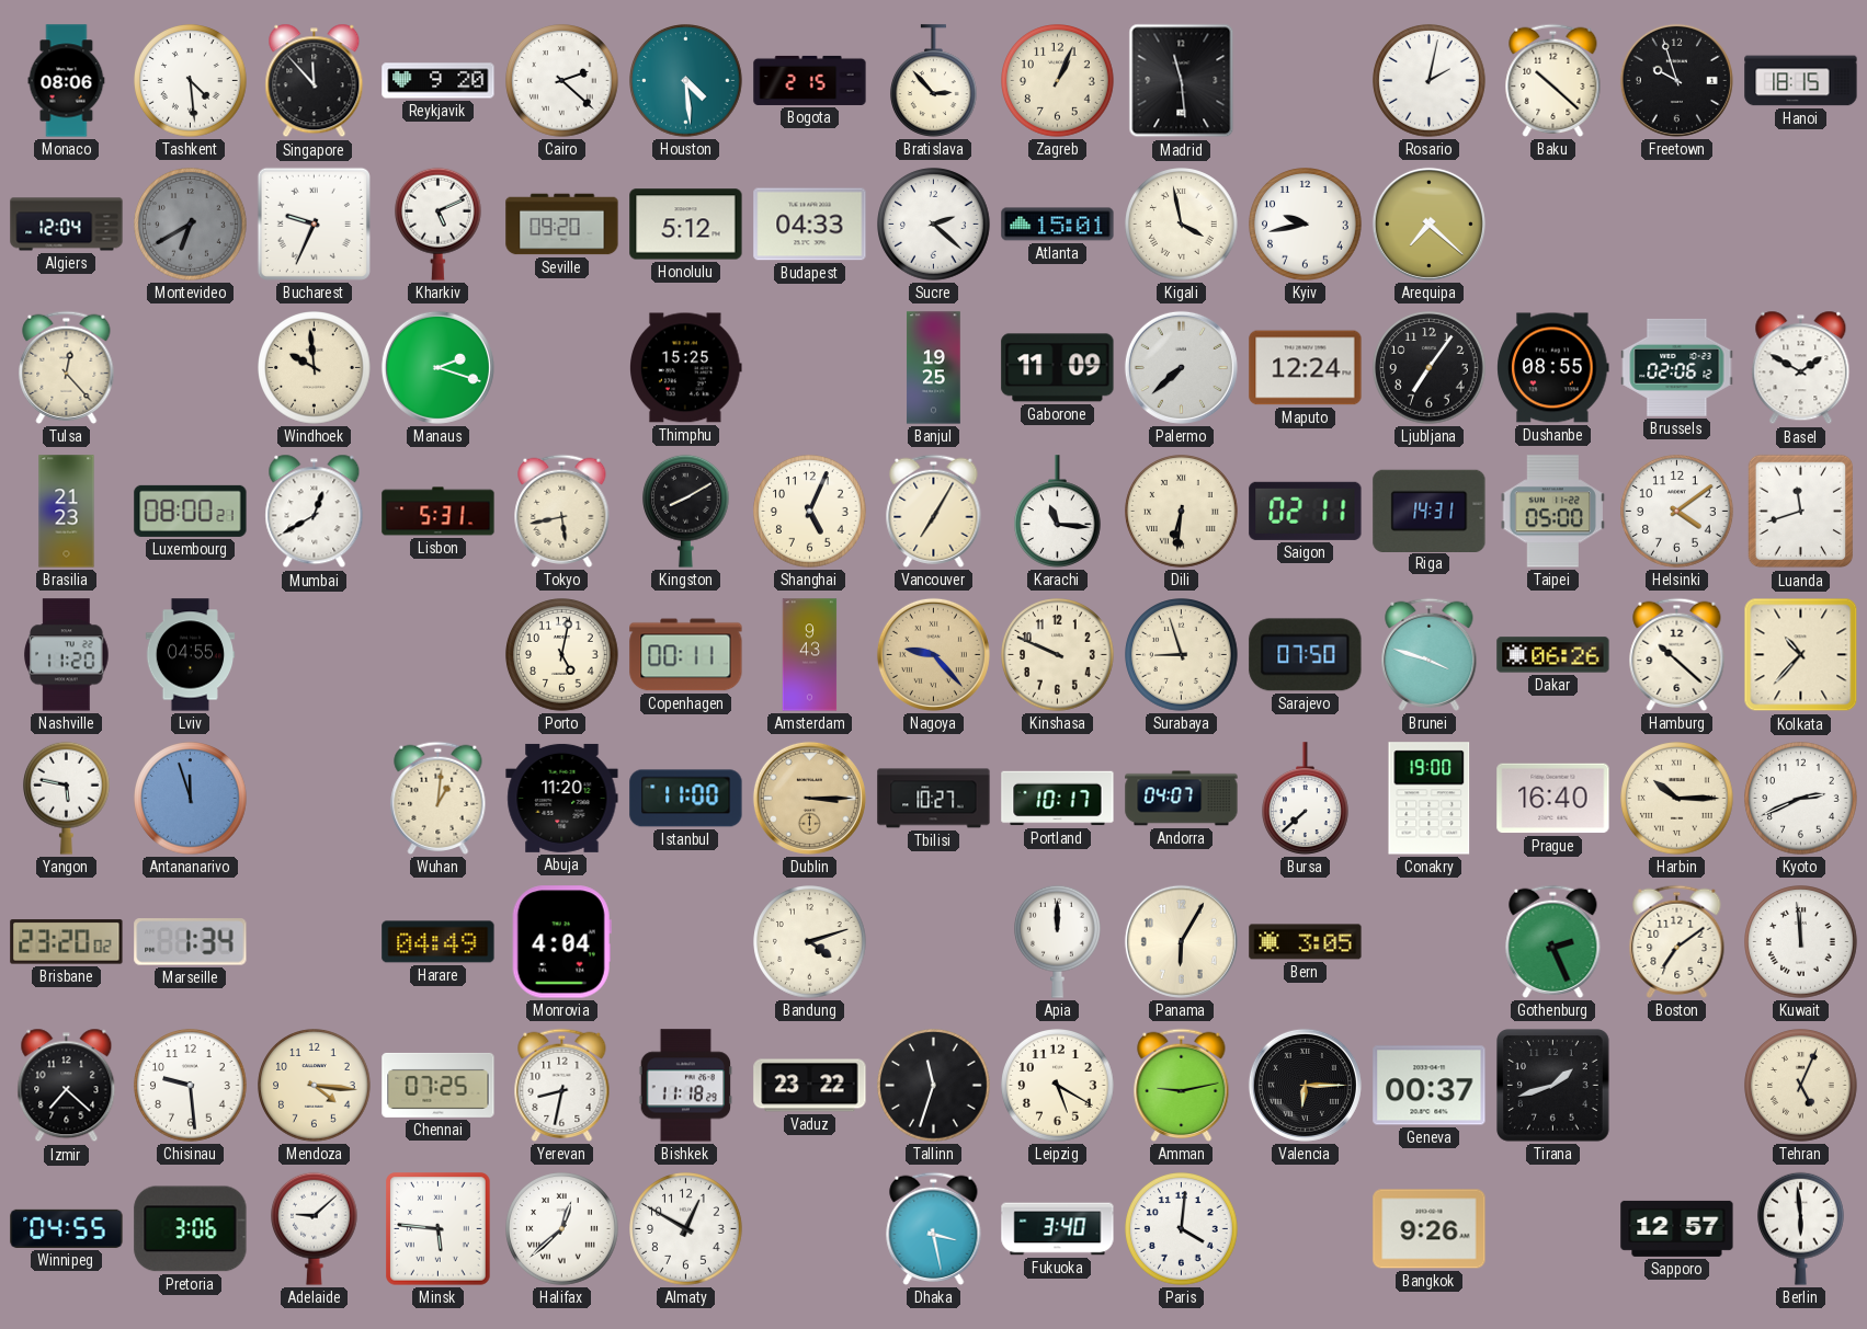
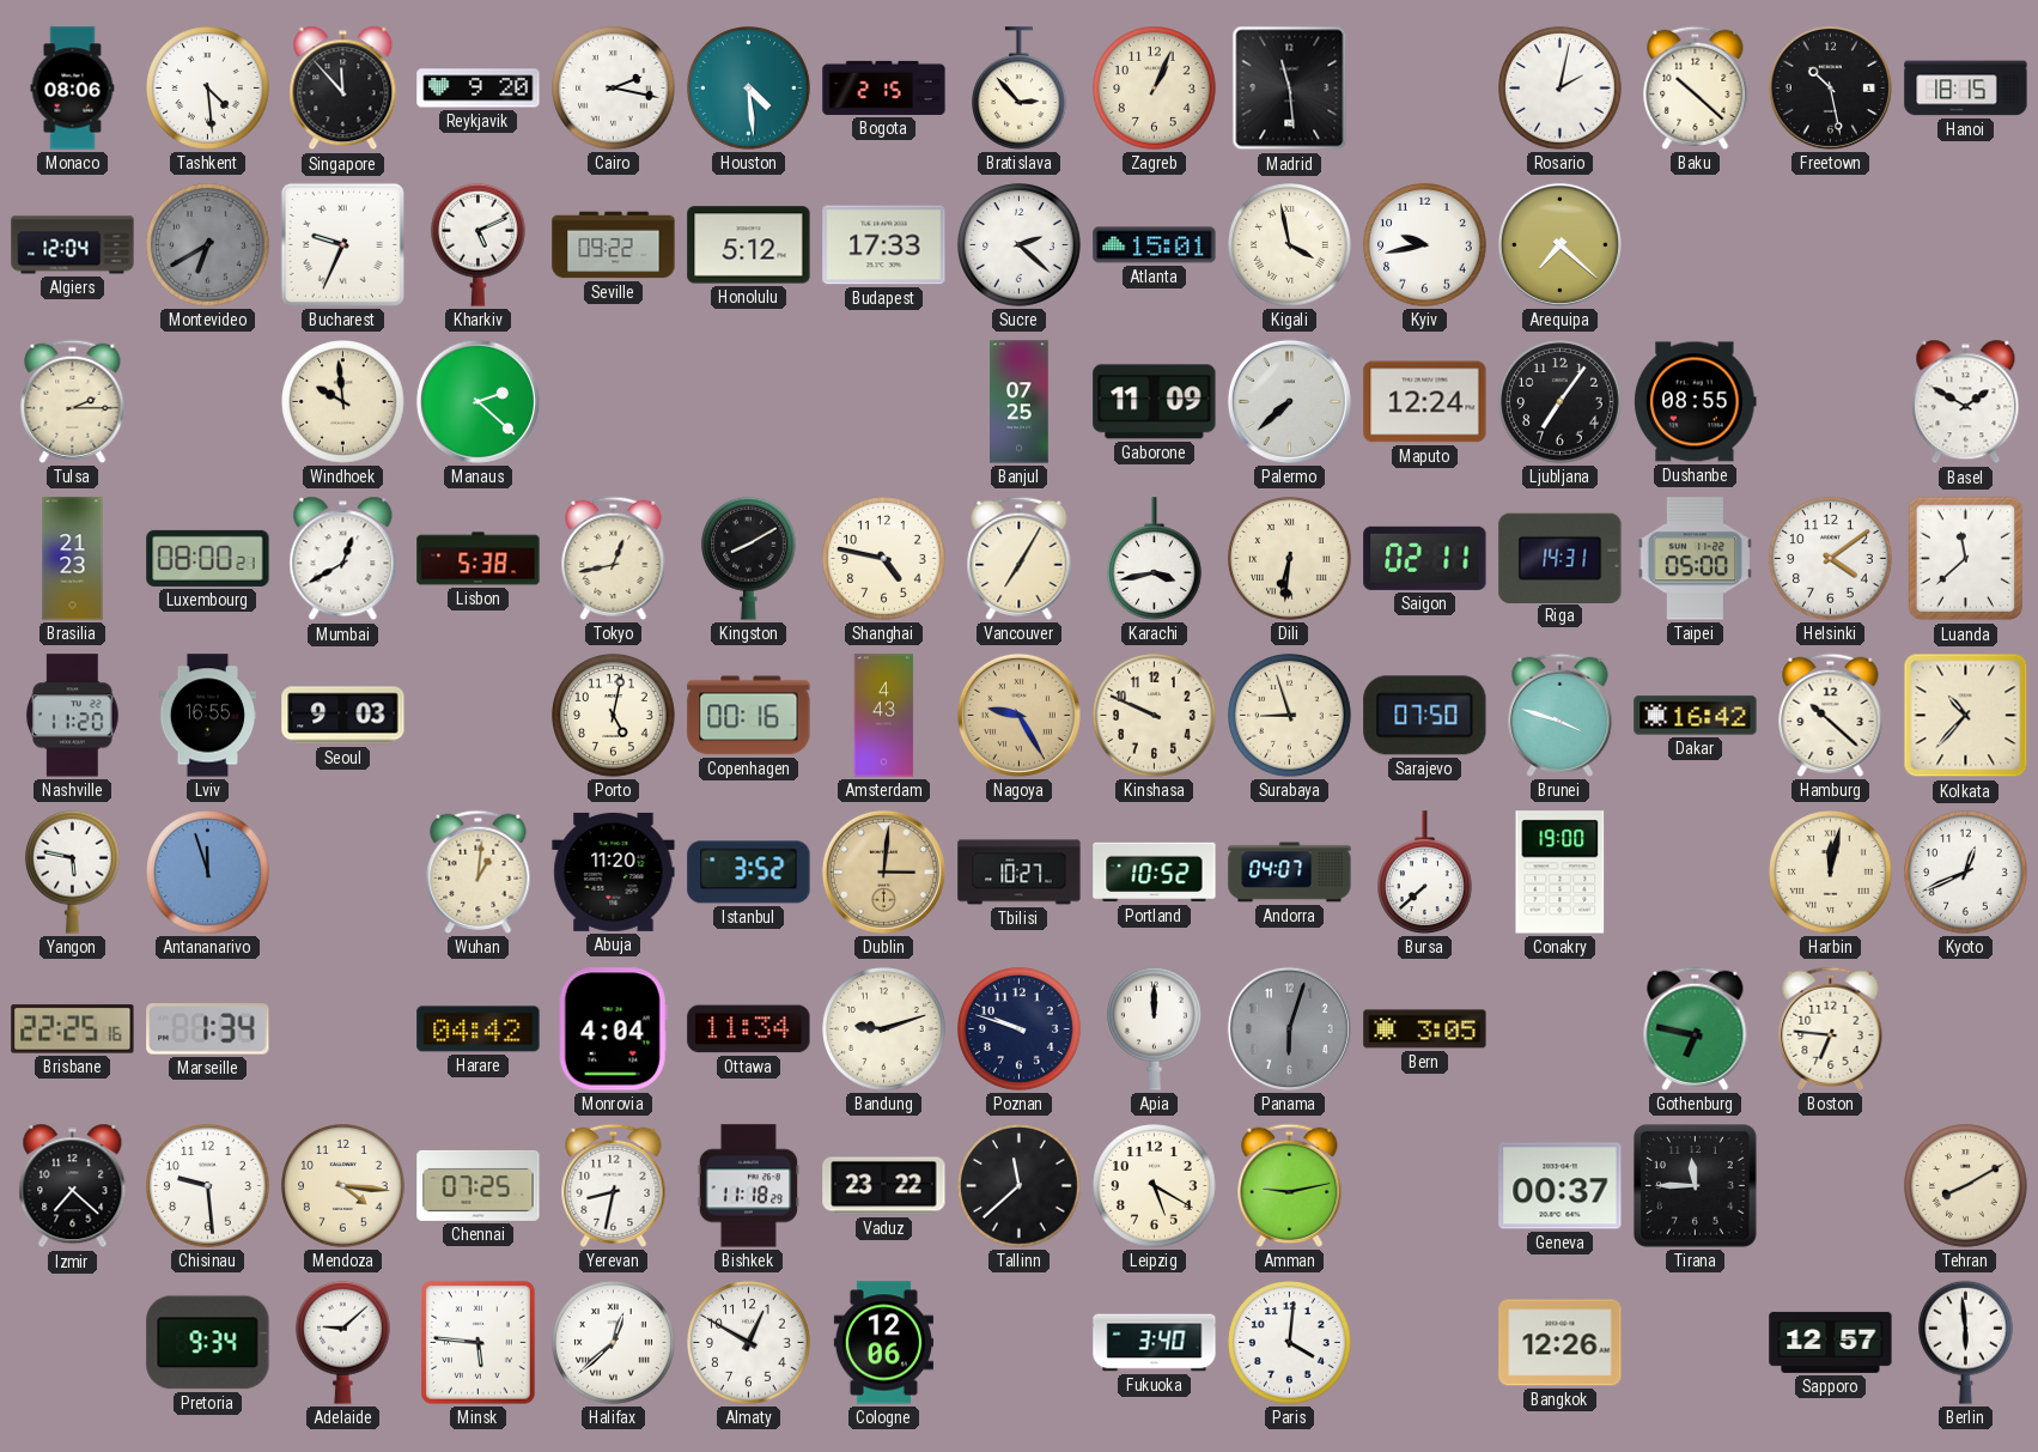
Cairo: 2:22 -> 2:17 (614, 89)
Freetown: 9:57 -> 10:28 (1830, 87)
Seville: 09:20 -> 09:22 (614, 245)
Budapest: 04:33 -> 17:33 (884, 245)
Tulsa: 12:23 -> 2:15 (73, 401)
Manaus: 2:18 -> 2:22 (477, 401)
Thimphu: 15:25 -> none (686, 368)
Banjul: 19:25 -> 07:25 (1020, 402)
Brussels: 02:06 -> none (1677, 367)
Lisbon: 5:31 -> 5:38 (479, 559)
Tokyo: 5:43 -> 12:43 (614, 558)
Shanghai: 5:04 -> 4:47 (884, 559)
Karachi: 11:16 -> 3:43 (1155, 559)
Luanda: 11:42 -> 11:38 (1966, 559)
Lviv: 04:55 -> 16:55 (208, 716)
Seoul: none -> 9:03 (343, 716)
Copenhagen: 00:11 -> 00:16 (749, 716)
Amsterdam: 9:43 -> 4:43 (884, 716)
Nagoya: 9:23 -> 9:25 (1018, 715)
Dakar: 06:26 -> 16:42 (1696, 716)
Istanbul: 11:00 -> 3:52 (749, 873)
Dublin: 3:15 -> 3:01 (883, 871)
Portland: 10:17 -> 10:52 (1155, 873)
Prague: 16:40 -> none (1553, 799)
Harbin: 10:15 -> 12:02 (1831, 873)
Kyoto: 2:41 -> 12:41 (1966, 873)
Brisbane: 23:20 -> 22:25 (73, 1029)
Harare: 04:49 -> 04:42 (479, 1029)
Ottawa: none -> 11:34 (749, 1029)
Bandung: 4:12 -> 9:12 (884, 1029)
Poznan: none -> 9:48 (1020, 1029)
Panama: 6:05 -> 6:03 (1289, 1028)
Panama dial: cream -> grey (1289, 1028)
Gothenburg: 2:26 -> 6:47 (1696, 1028)
Boston: 7:09 -> 6:46 (1831, 1028)
Kuwait: 11:59 -> none (1801, 942)
Tallinn: 11:33 -> 11:38 (1020, 1186)
Valencia: 6:15 -> none (1305, 1085)
Tirana: 1:42 -> 11:45 (1696, 1186)
Tehran: 5:04 -> 8:10 (1966, 1186)
Winnipeg: 04:55 -> none (67, 1228)
Pretoria: 3:06 -> 9:34 (208, 1343)
Cologne: none -> 12:06 (883, 1343)
Dhaka: 3:28 -> none (934, 1228)
Bangkok: 9:26 -> 12:26 (1561, 1343)
